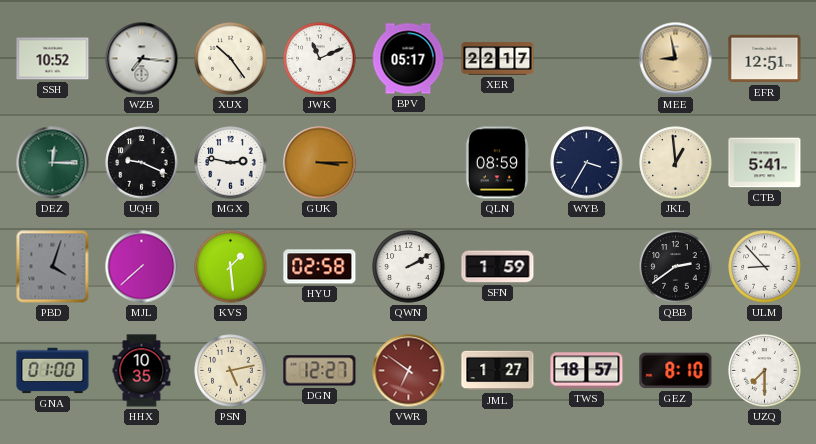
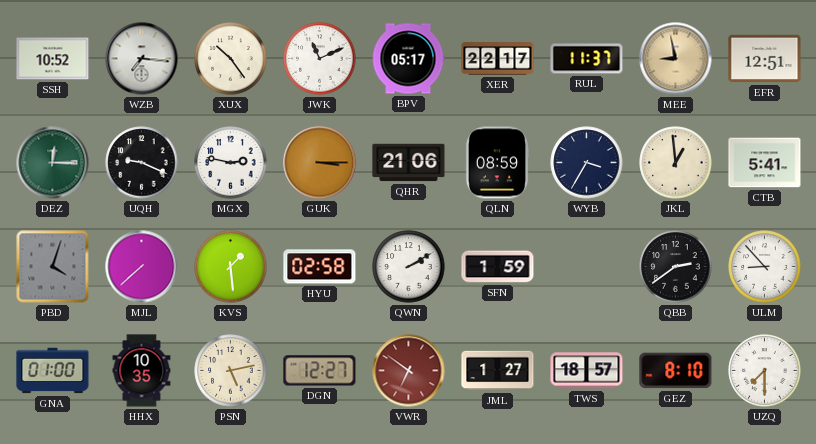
RUL: none -> 11:37 (587, 59)
QHR: none -> 21:06 (409, 163)
